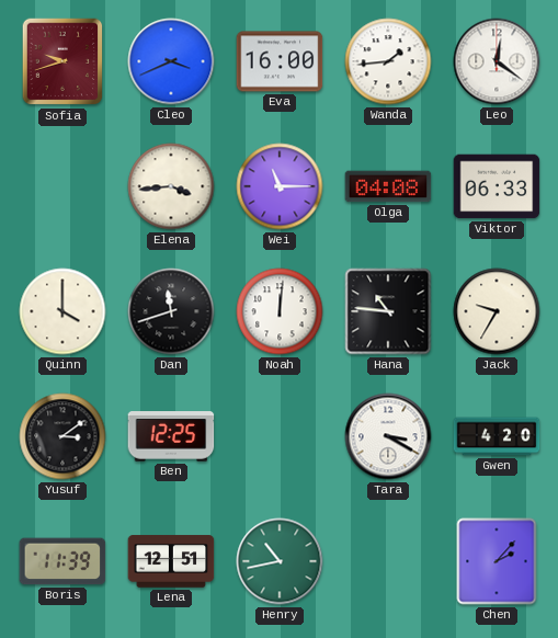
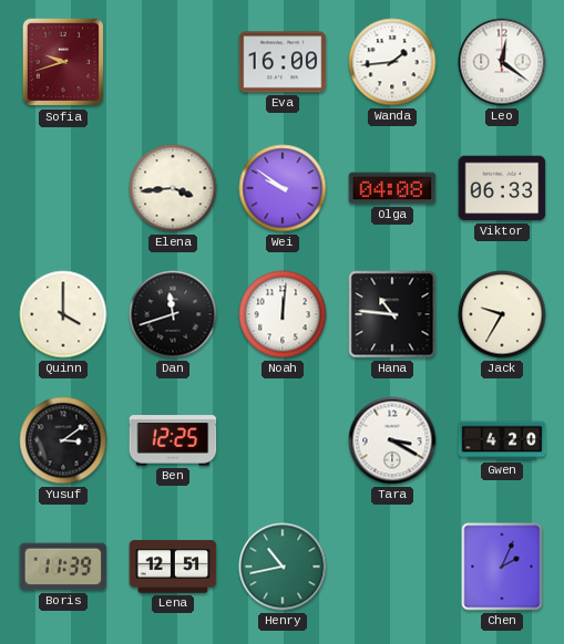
Cleo: 3:41 -> none (171, 61)
Wei: 11:15 -> 9:51 (283, 188)
Chen: 2:07 -> 2:04 (502, 567)
